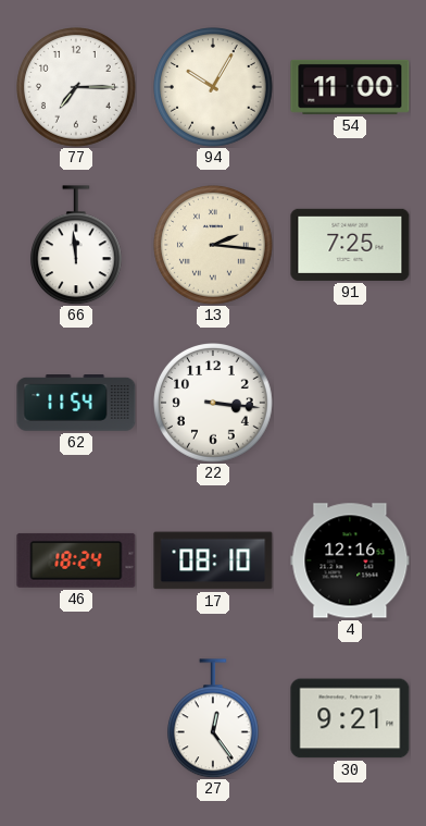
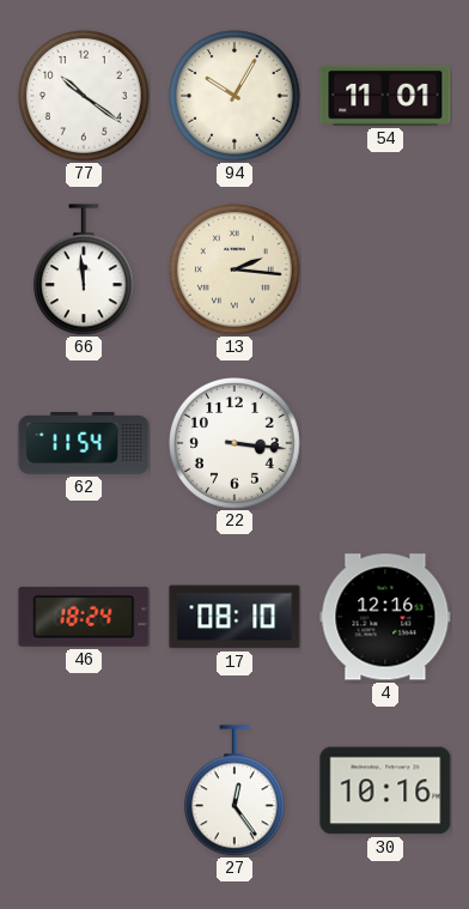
77: 7:15 -> 10:21 (85, 97)
54: 11:00 -> 11:01 (385, 96)
91: 7:25 -> none (350, 245)
30: 9:21 -> 10:16 (385, 790)
